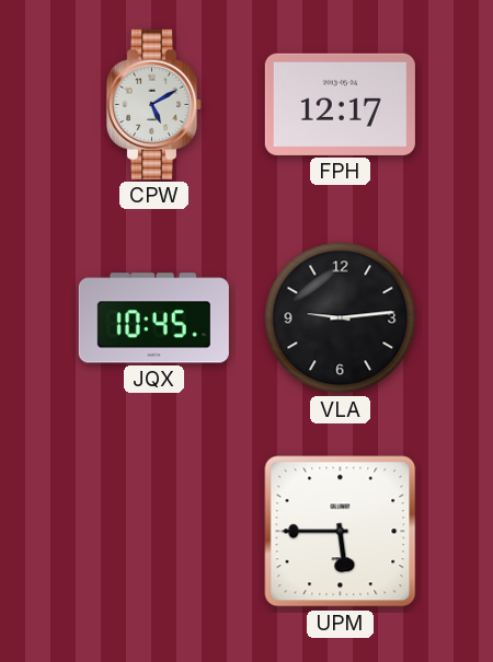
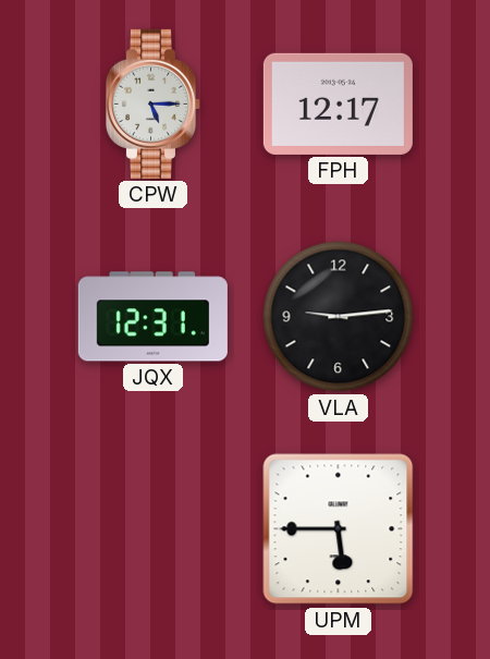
CPW: 5:10 -> 5:15 (154, 103)
JQX: 10:45 -> 12:31 (152, 317)
